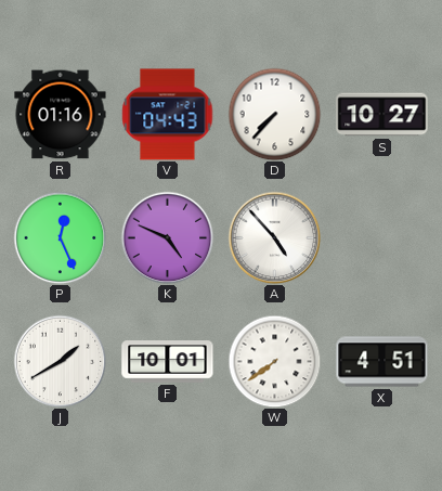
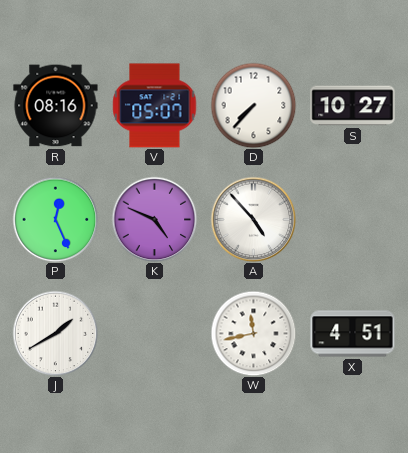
R: 01:16 -> 08:16 (56, 106)
V: 04:43 -> 05:07 (155, 106)
F: 10:01 -> none (168, 362)
W: 7:39 -> 11:43 (253, 333)
